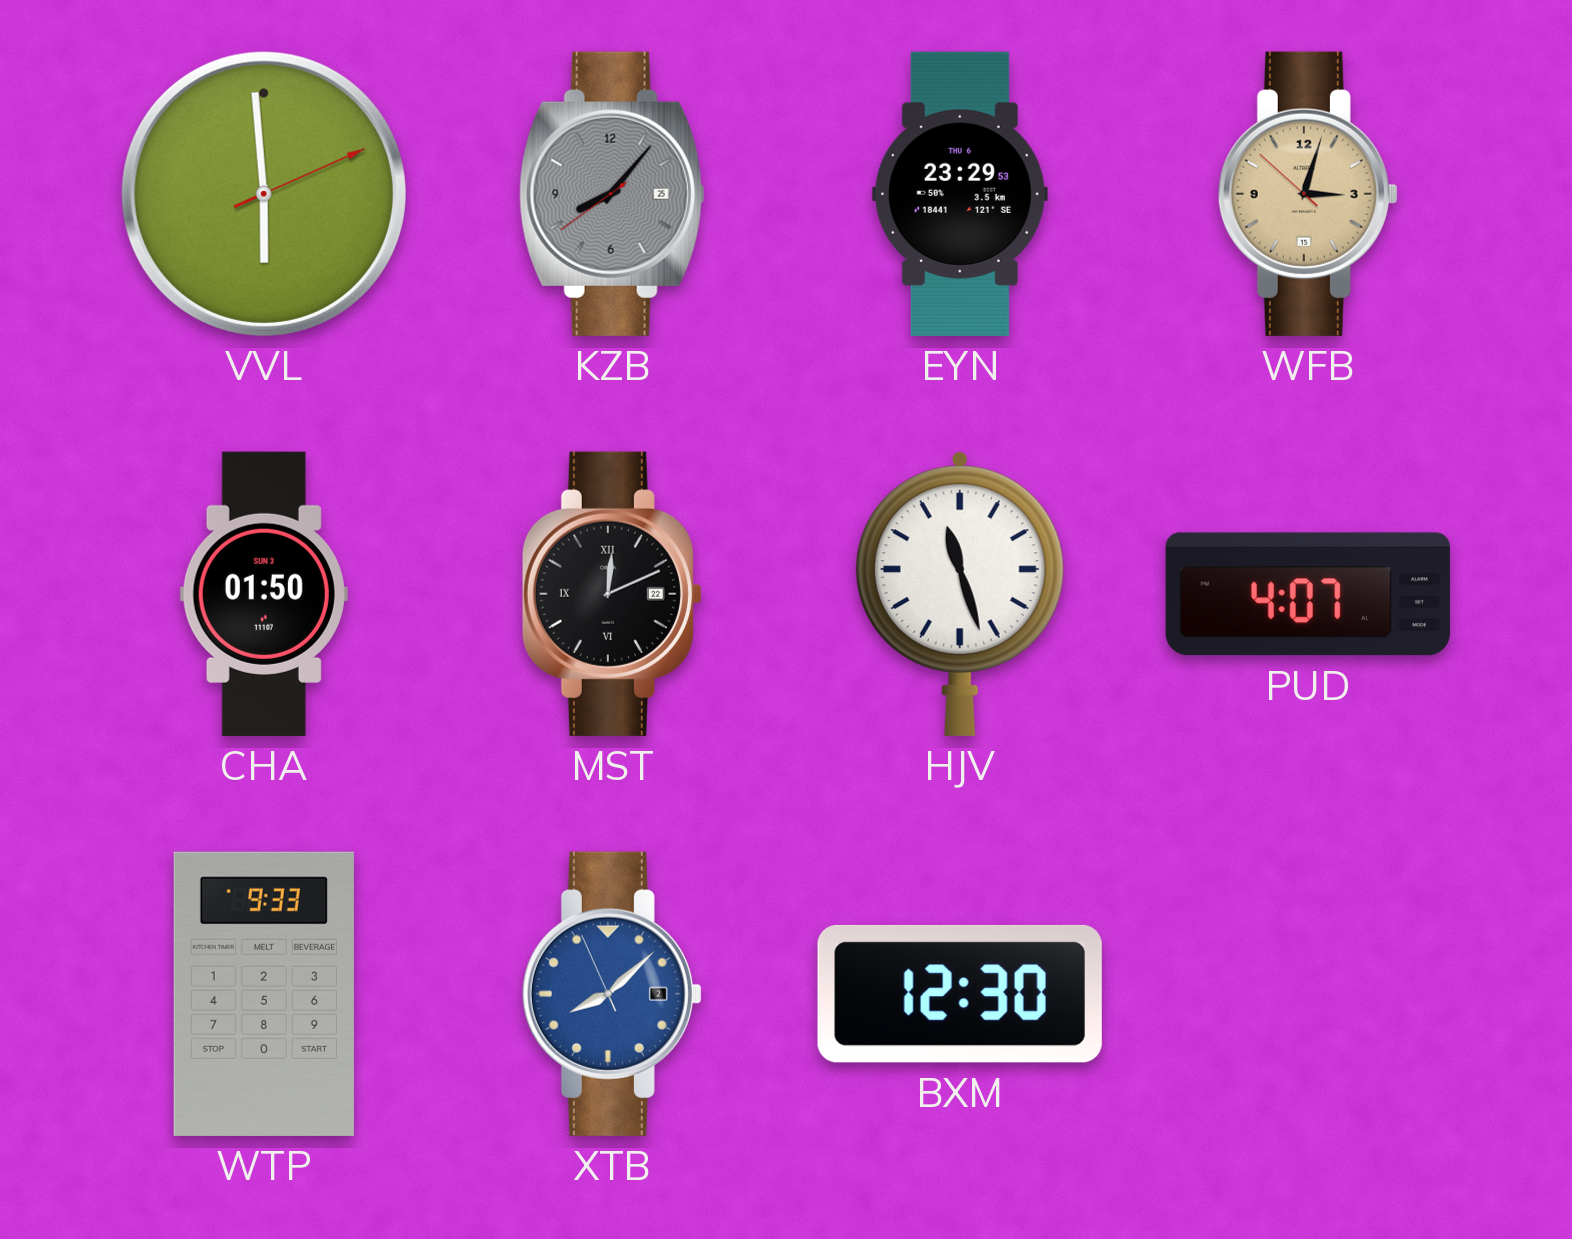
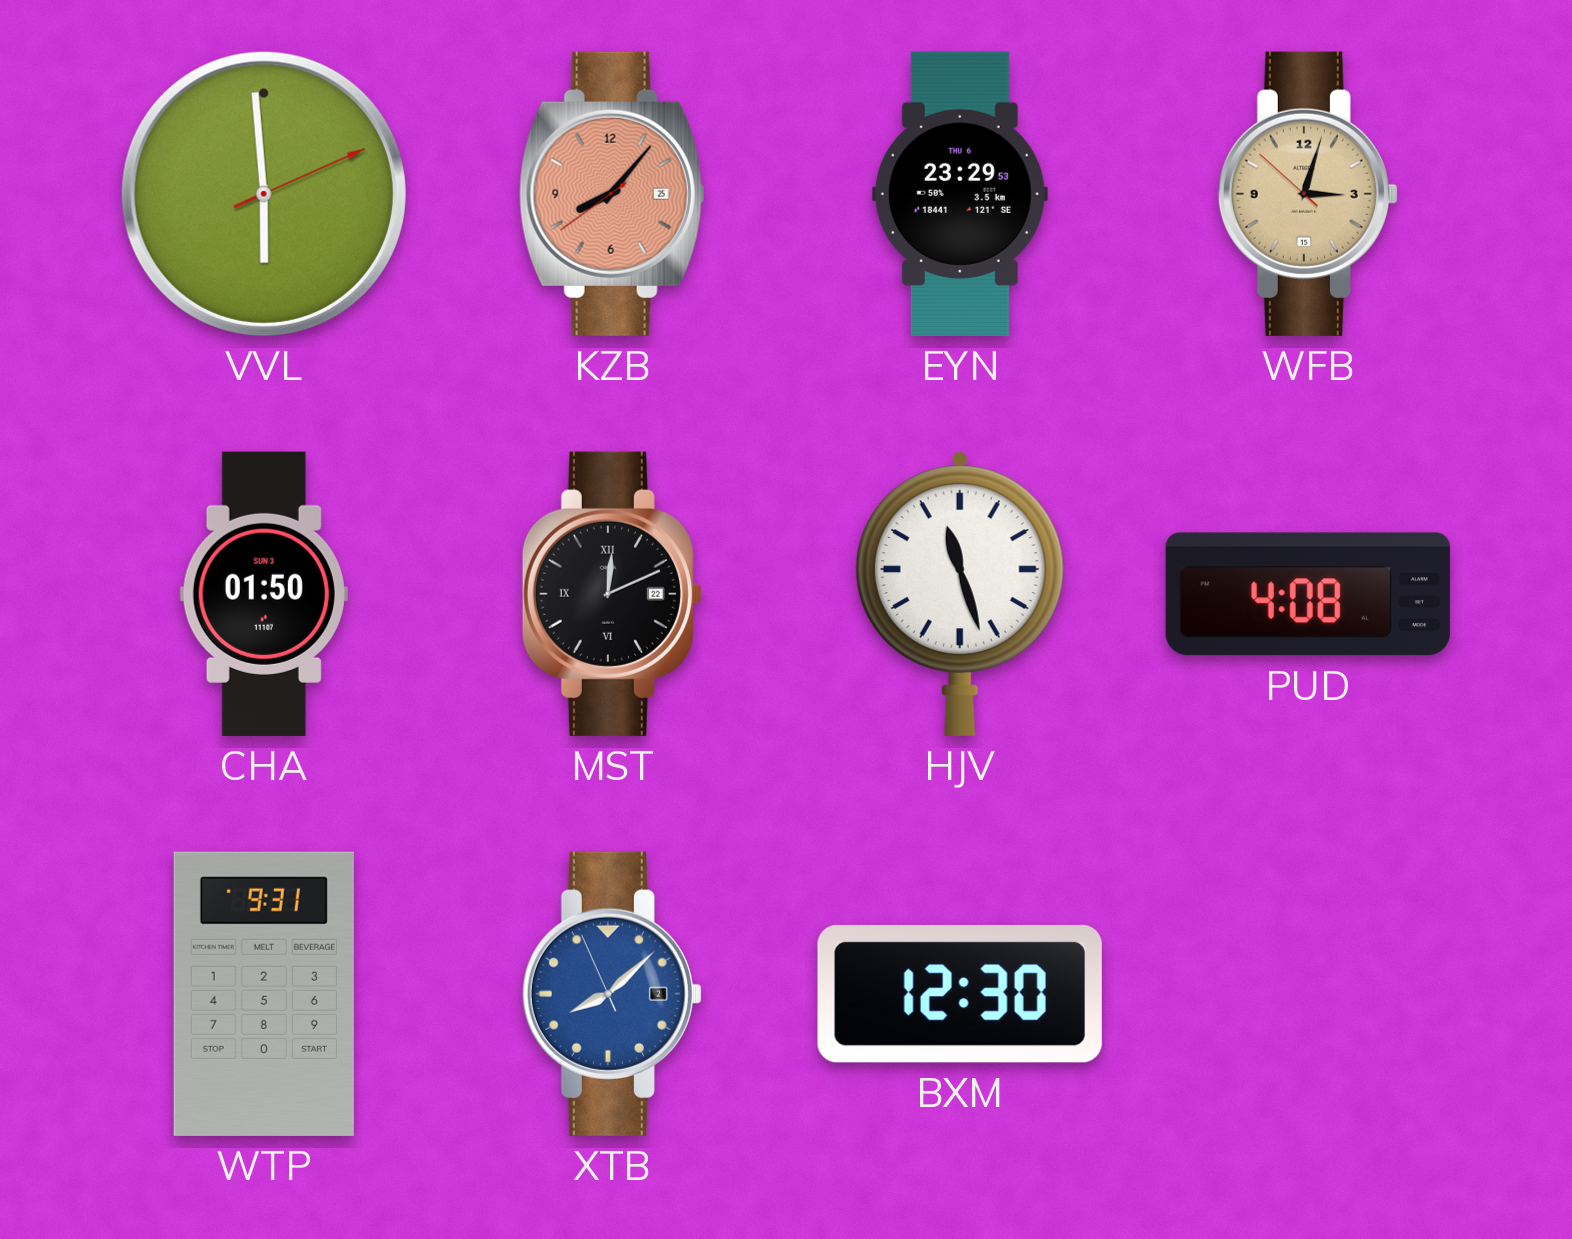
KZB dial: grey -> salmon (612, 194)
PUD: 4:07 -> 4:08 (1308, 594)
WTP: 9:33 -> 9:31 (264, 994)
